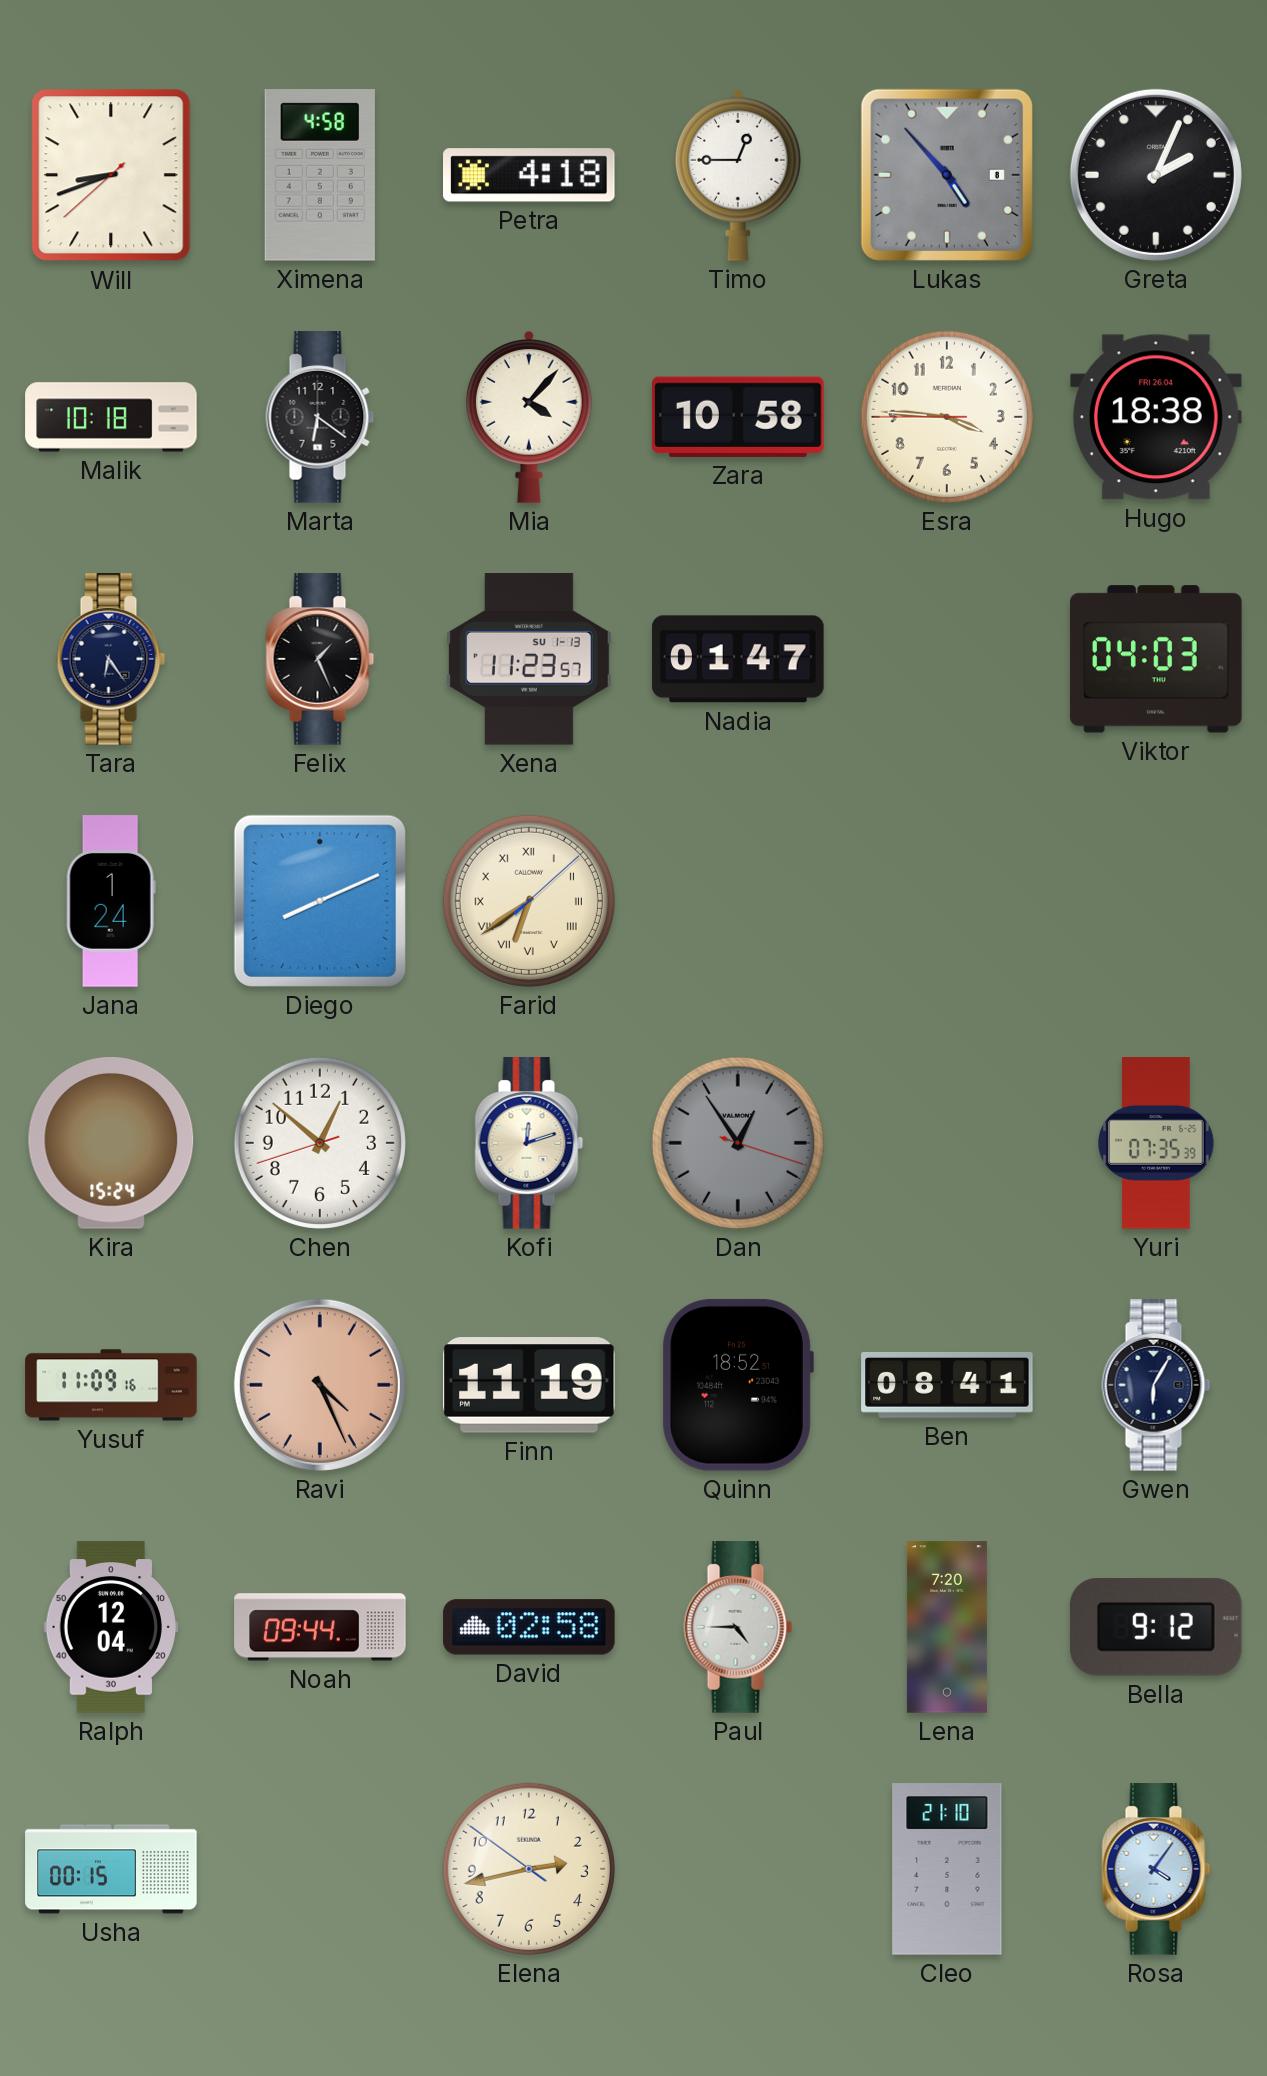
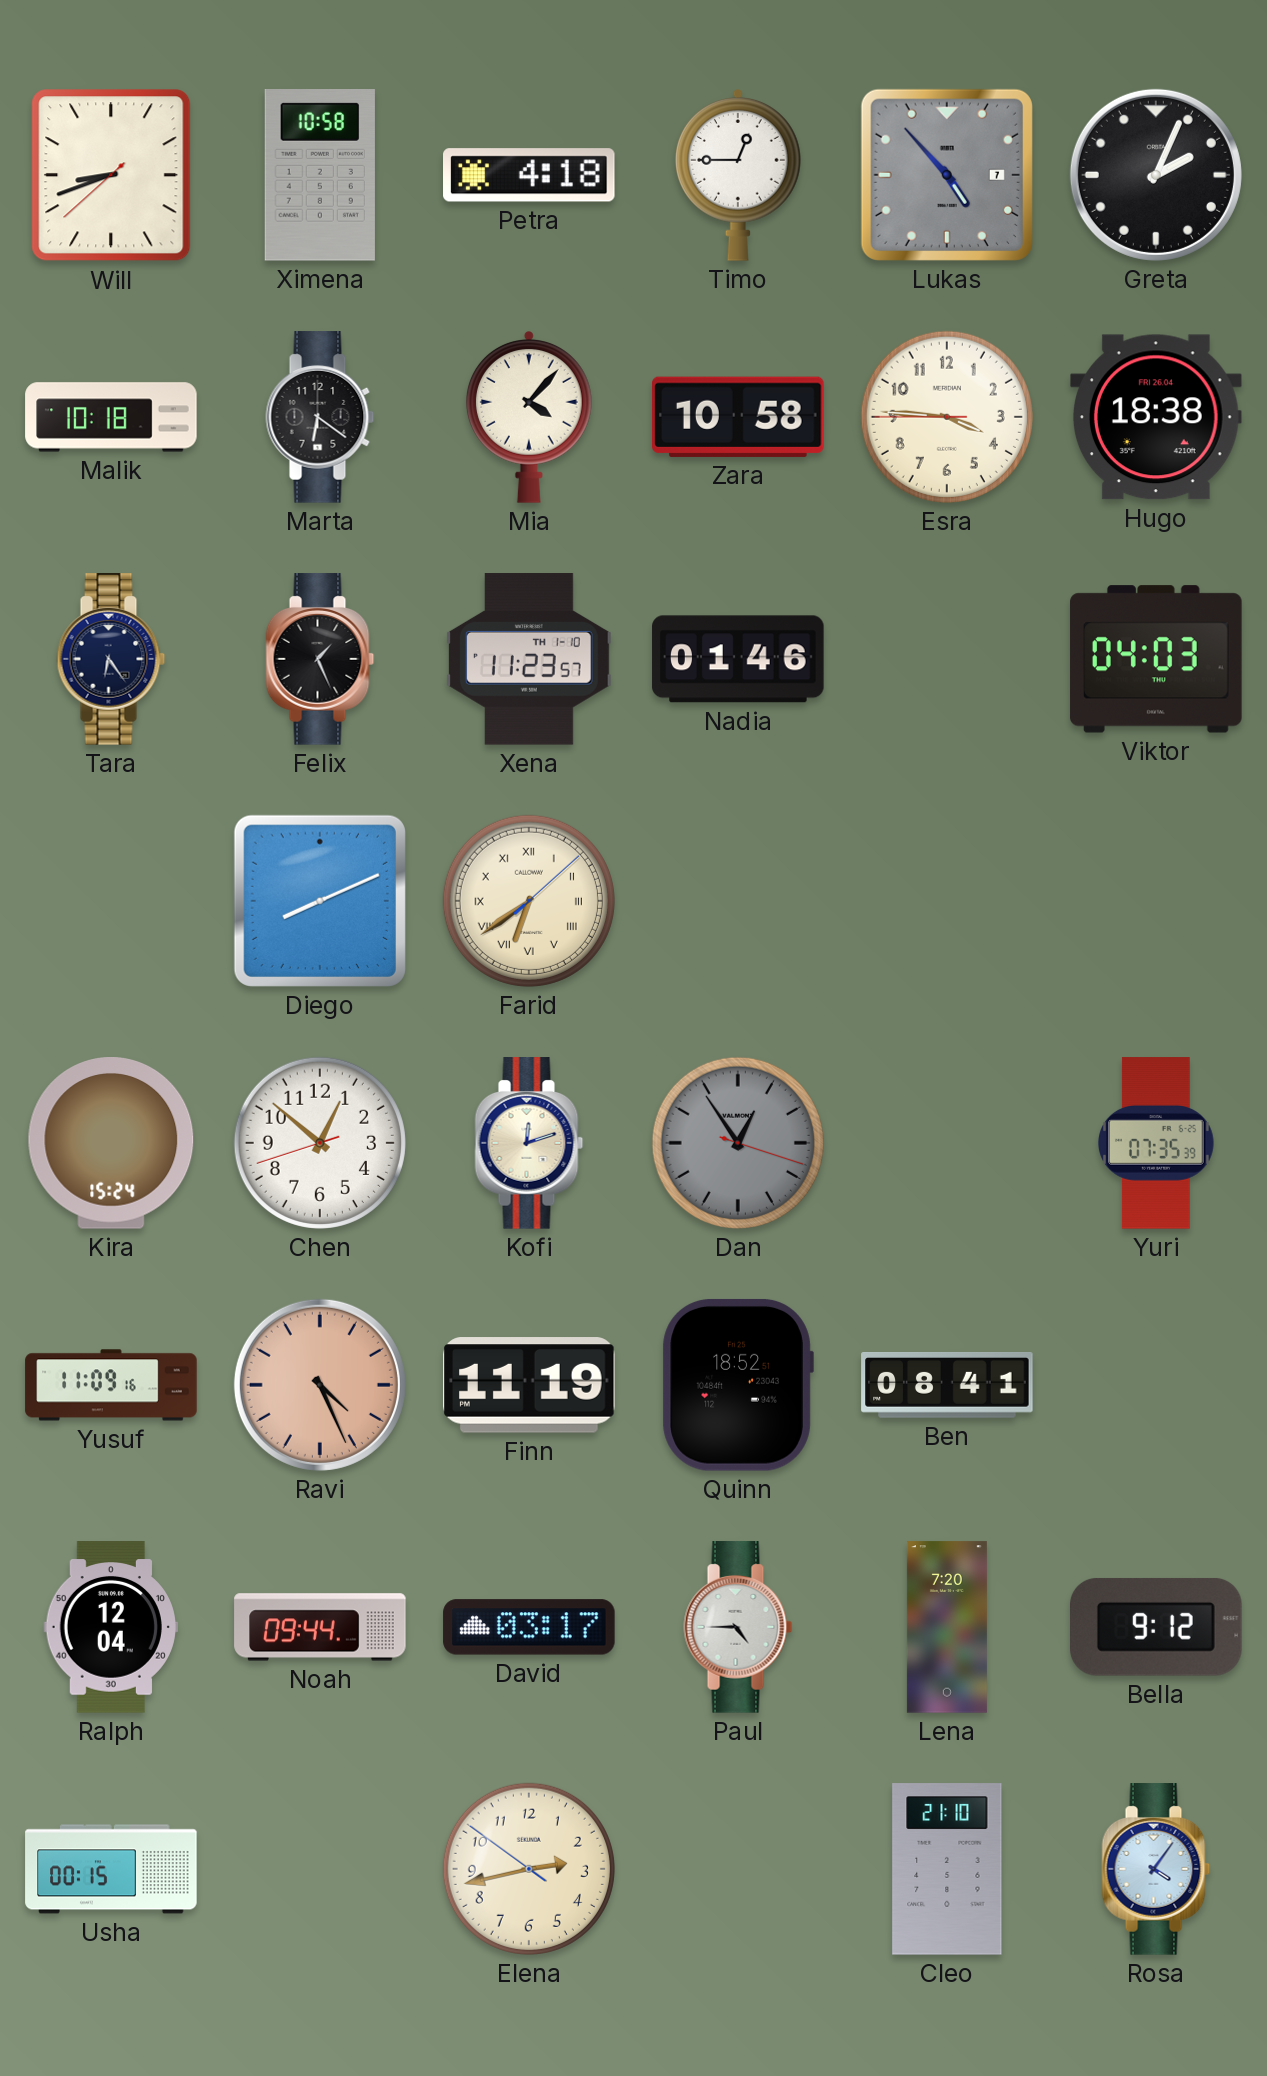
Ximena: 4:58 -> 10:58 (320, 176)
Lukas date: 8 -> 7 (947, 175)
Xena date: SU 1-13 -> TH 1-10 (529, 659)
Nadia: 01:47 -> 01:46 (738, 659)
Jana: 1:24 -> none (111, 901)
Gwen: 6:05 -> none (1156, 1385)
David: 02:58 -> 03:17 (529, 1627)
